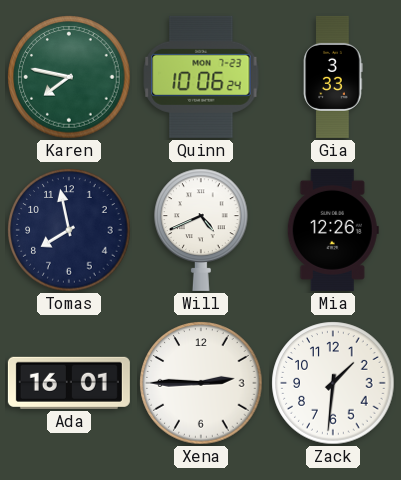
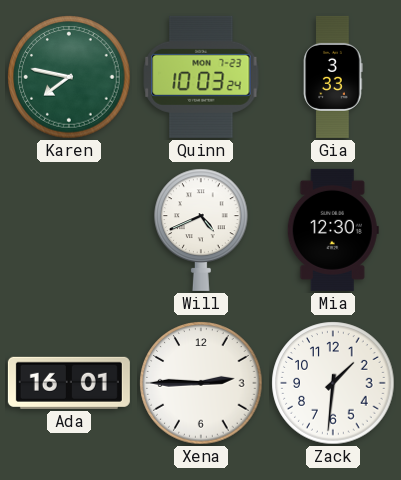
Quinn: 10:06 -> 10:03 (201, 77)
Tomas: 7:58 -> none (69, 230)
Mia: 12:26 -> 12:30 (333, 230)
